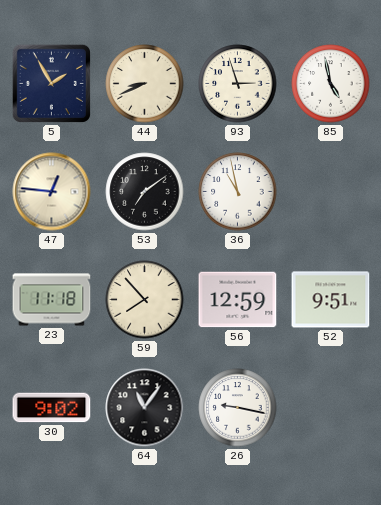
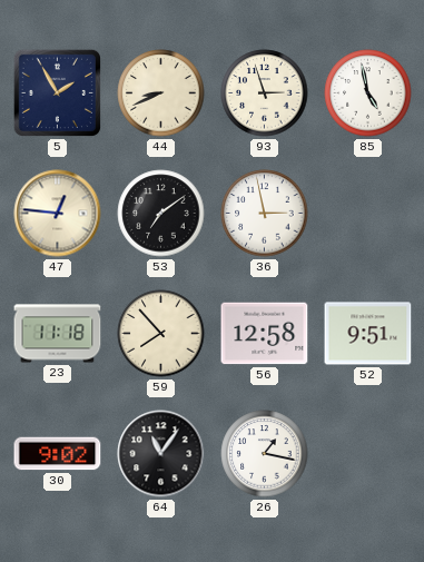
36: 10:58 -> 2:58 (265, 214)
56: 12:59 -> 12:58 (265, 334)
26: 9:17 -> 1:17 (265, 454)
